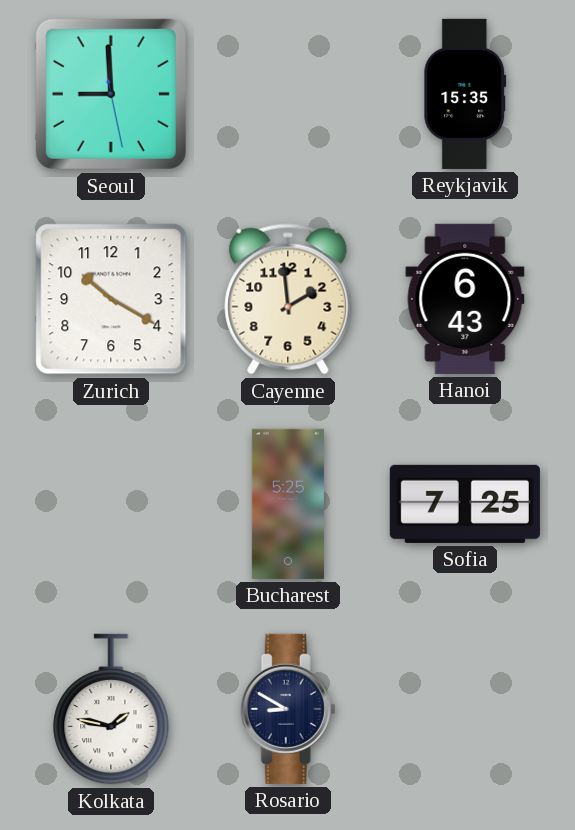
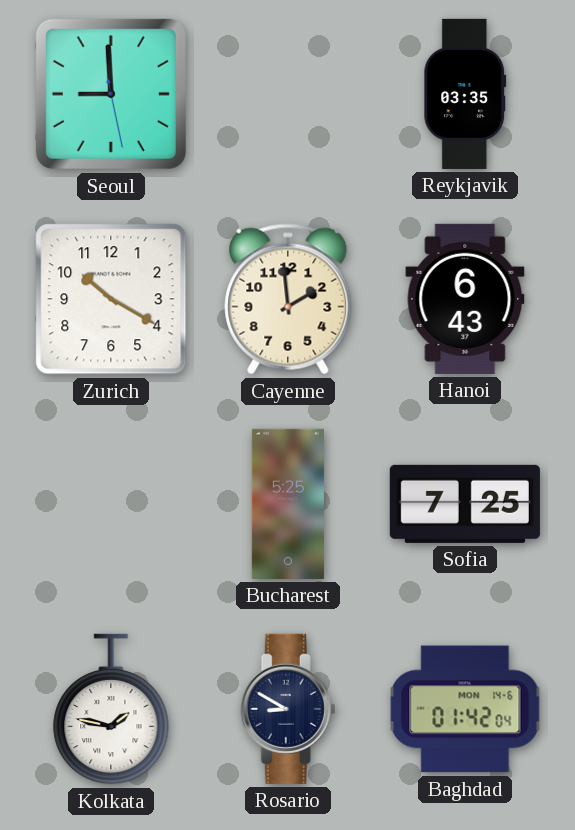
Reykjavik: 15:35 -> 03:35 (465, 94)
Baghdad: none -> 01:42 (465, 709)
